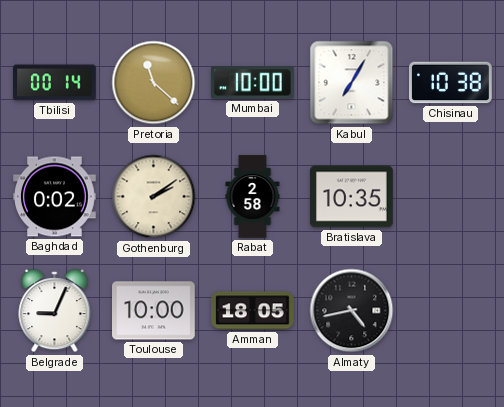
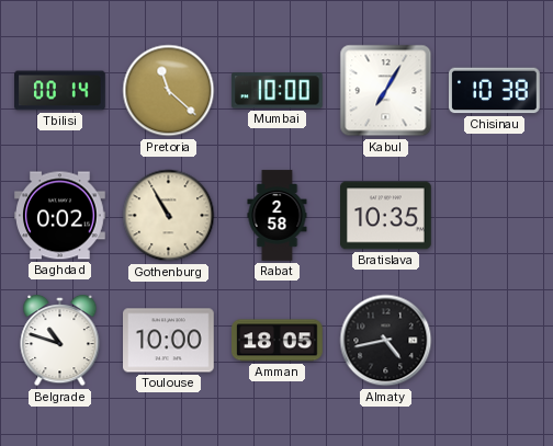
Gothenburg: 2:09 -> 10:55 (169, 216)
Belgrade: 9:04 -> 10:48 (60, 341)
